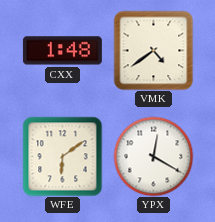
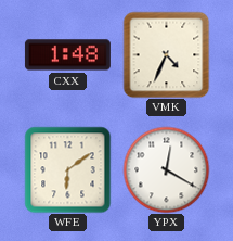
VMK: 4:39 -> 4:34 (166, 54)
